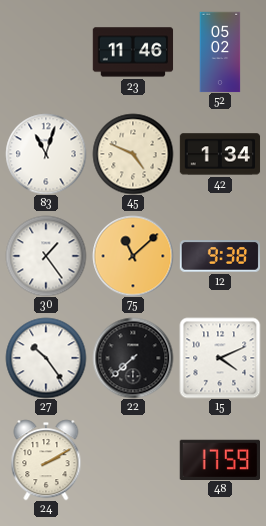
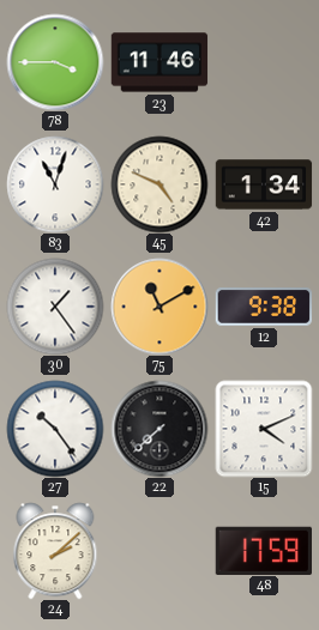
78: none -> 3:45 (55, 62)
52: 05:02 -> none (220, 52)
75: 11:08 -> 11:10 (159, 307)
24: 2:10 -> 2:08 (55, 551)
